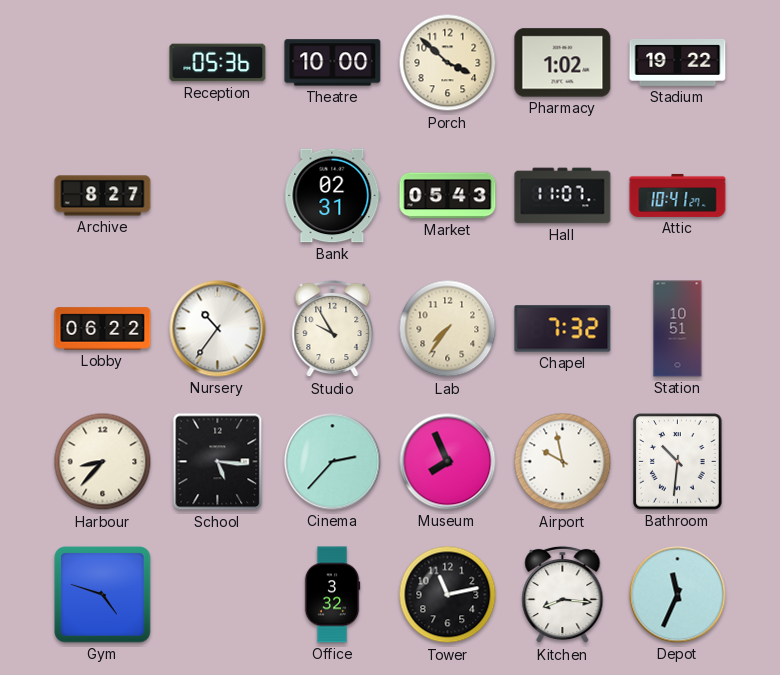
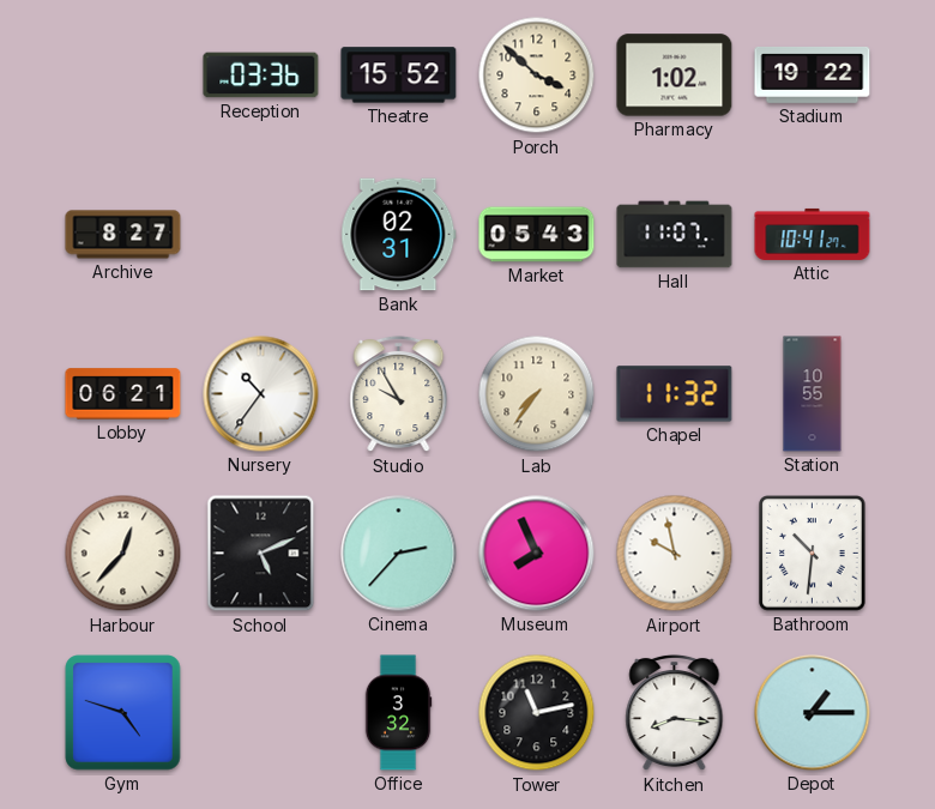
Reception: 05:36 -> 03:36 (261, 76)
Theatre: 10:00 -> 15:52 (399, 76)
Lobby: 06:22 -> 06:21 (123, 394)
Chapel: 7:32 -> 11:32 (675, 394)
Station: 10:51 -> 10:55 (813, 394)
Harbour: 8:37 -> 12:37 (123, 554)
School: 5:16 -> 5:11 (261, 554)
Depot: 11:34 -> 1:15 (813, 713)
